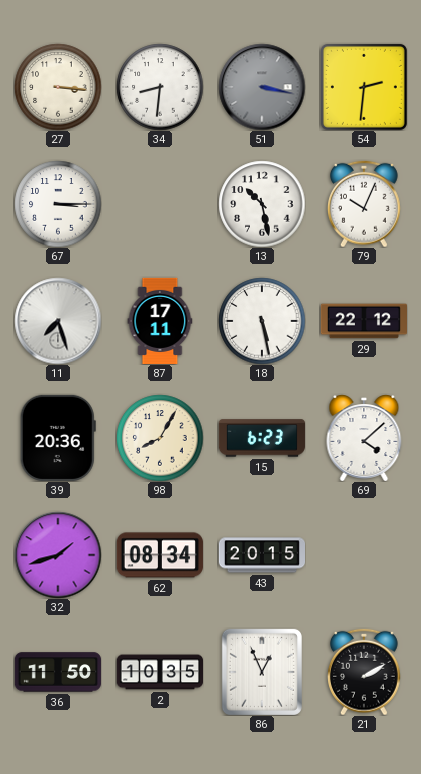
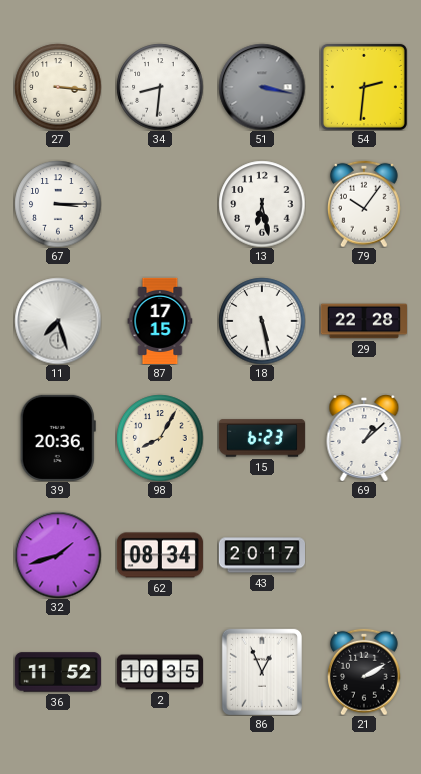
13: 10:28 -> 6:28 (262, 204)
79: 10:04 -> 10:06 (365, 204)
87: 17:11 -> 17:15 (160, 320)
29: 22:12 -> 22:28 (363, 321)
69: 4:08 -> 1:08 (364, 438)
43: 20:15 -> 20:17 (261, 555)
36: 11:50 -> 11:52 (57, 672)
